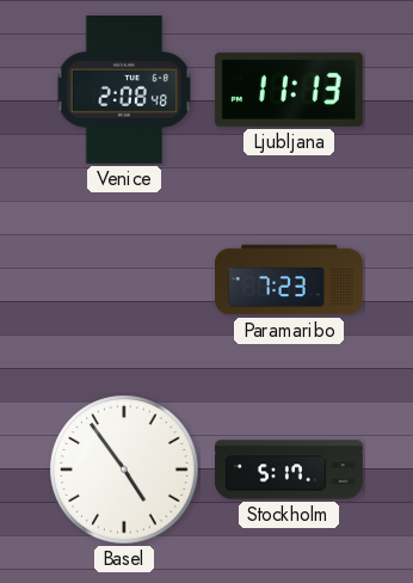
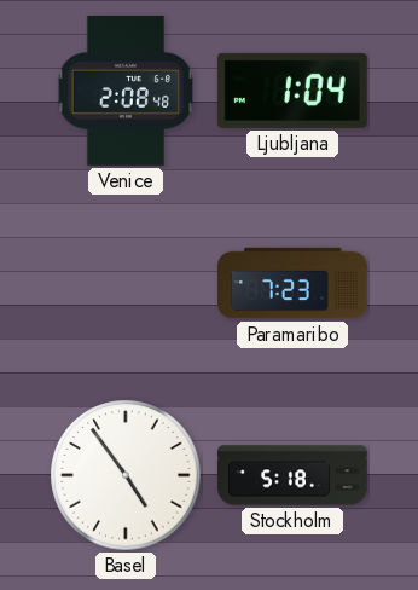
Ljubljana: 11:13 -> 1:04 (292, 91)
Stockholm: 5:17 -> 5:18 (294, 475)
